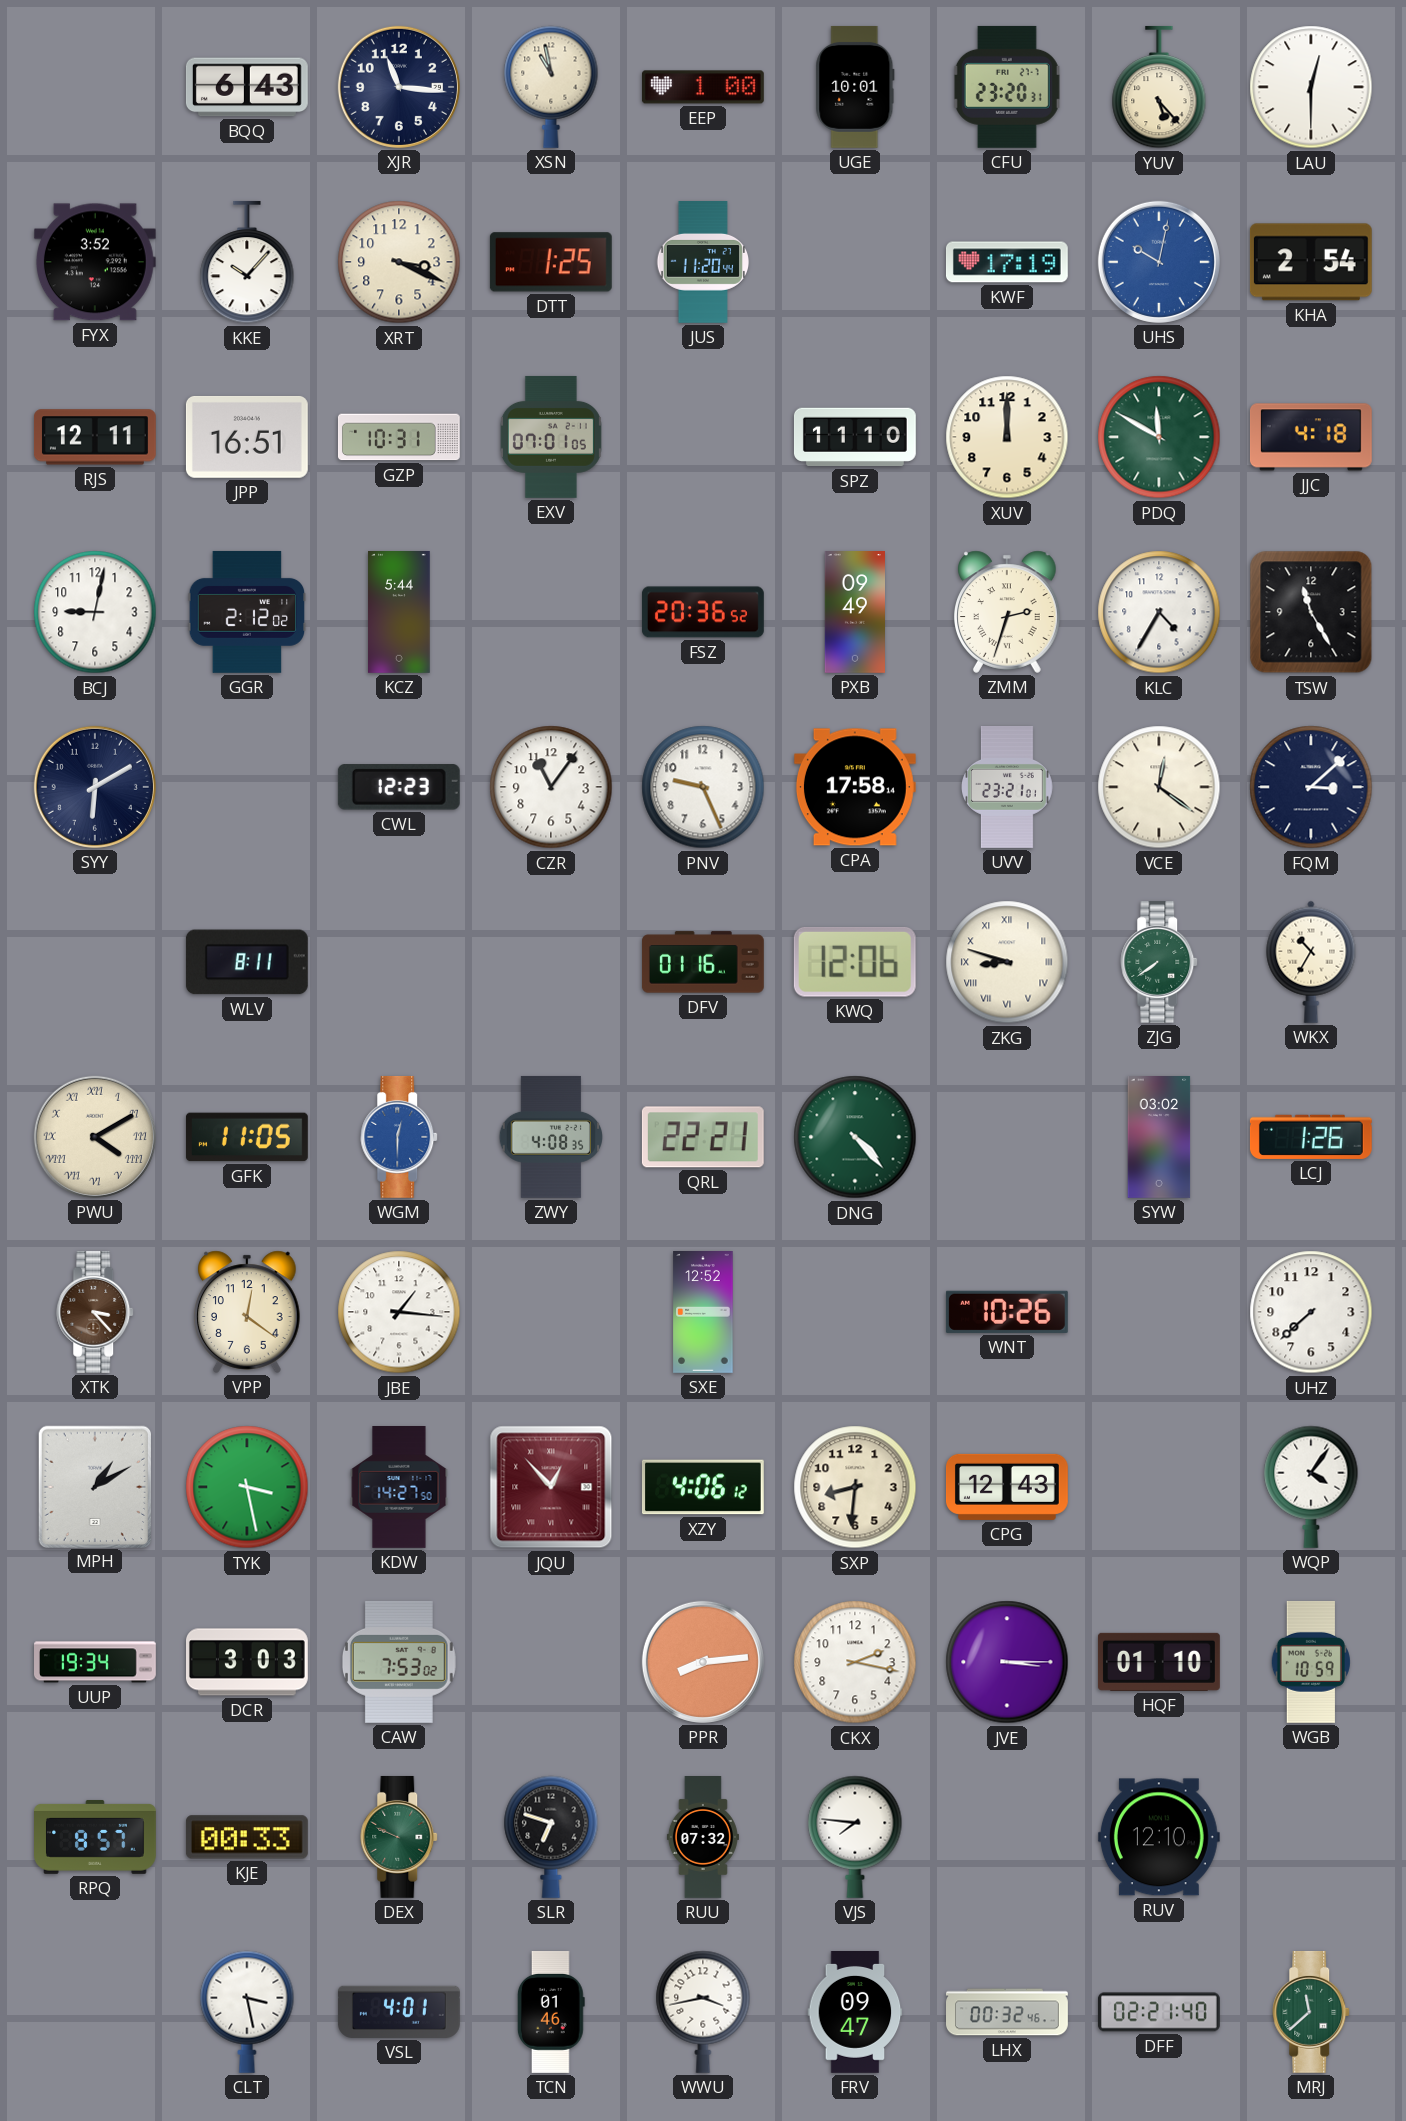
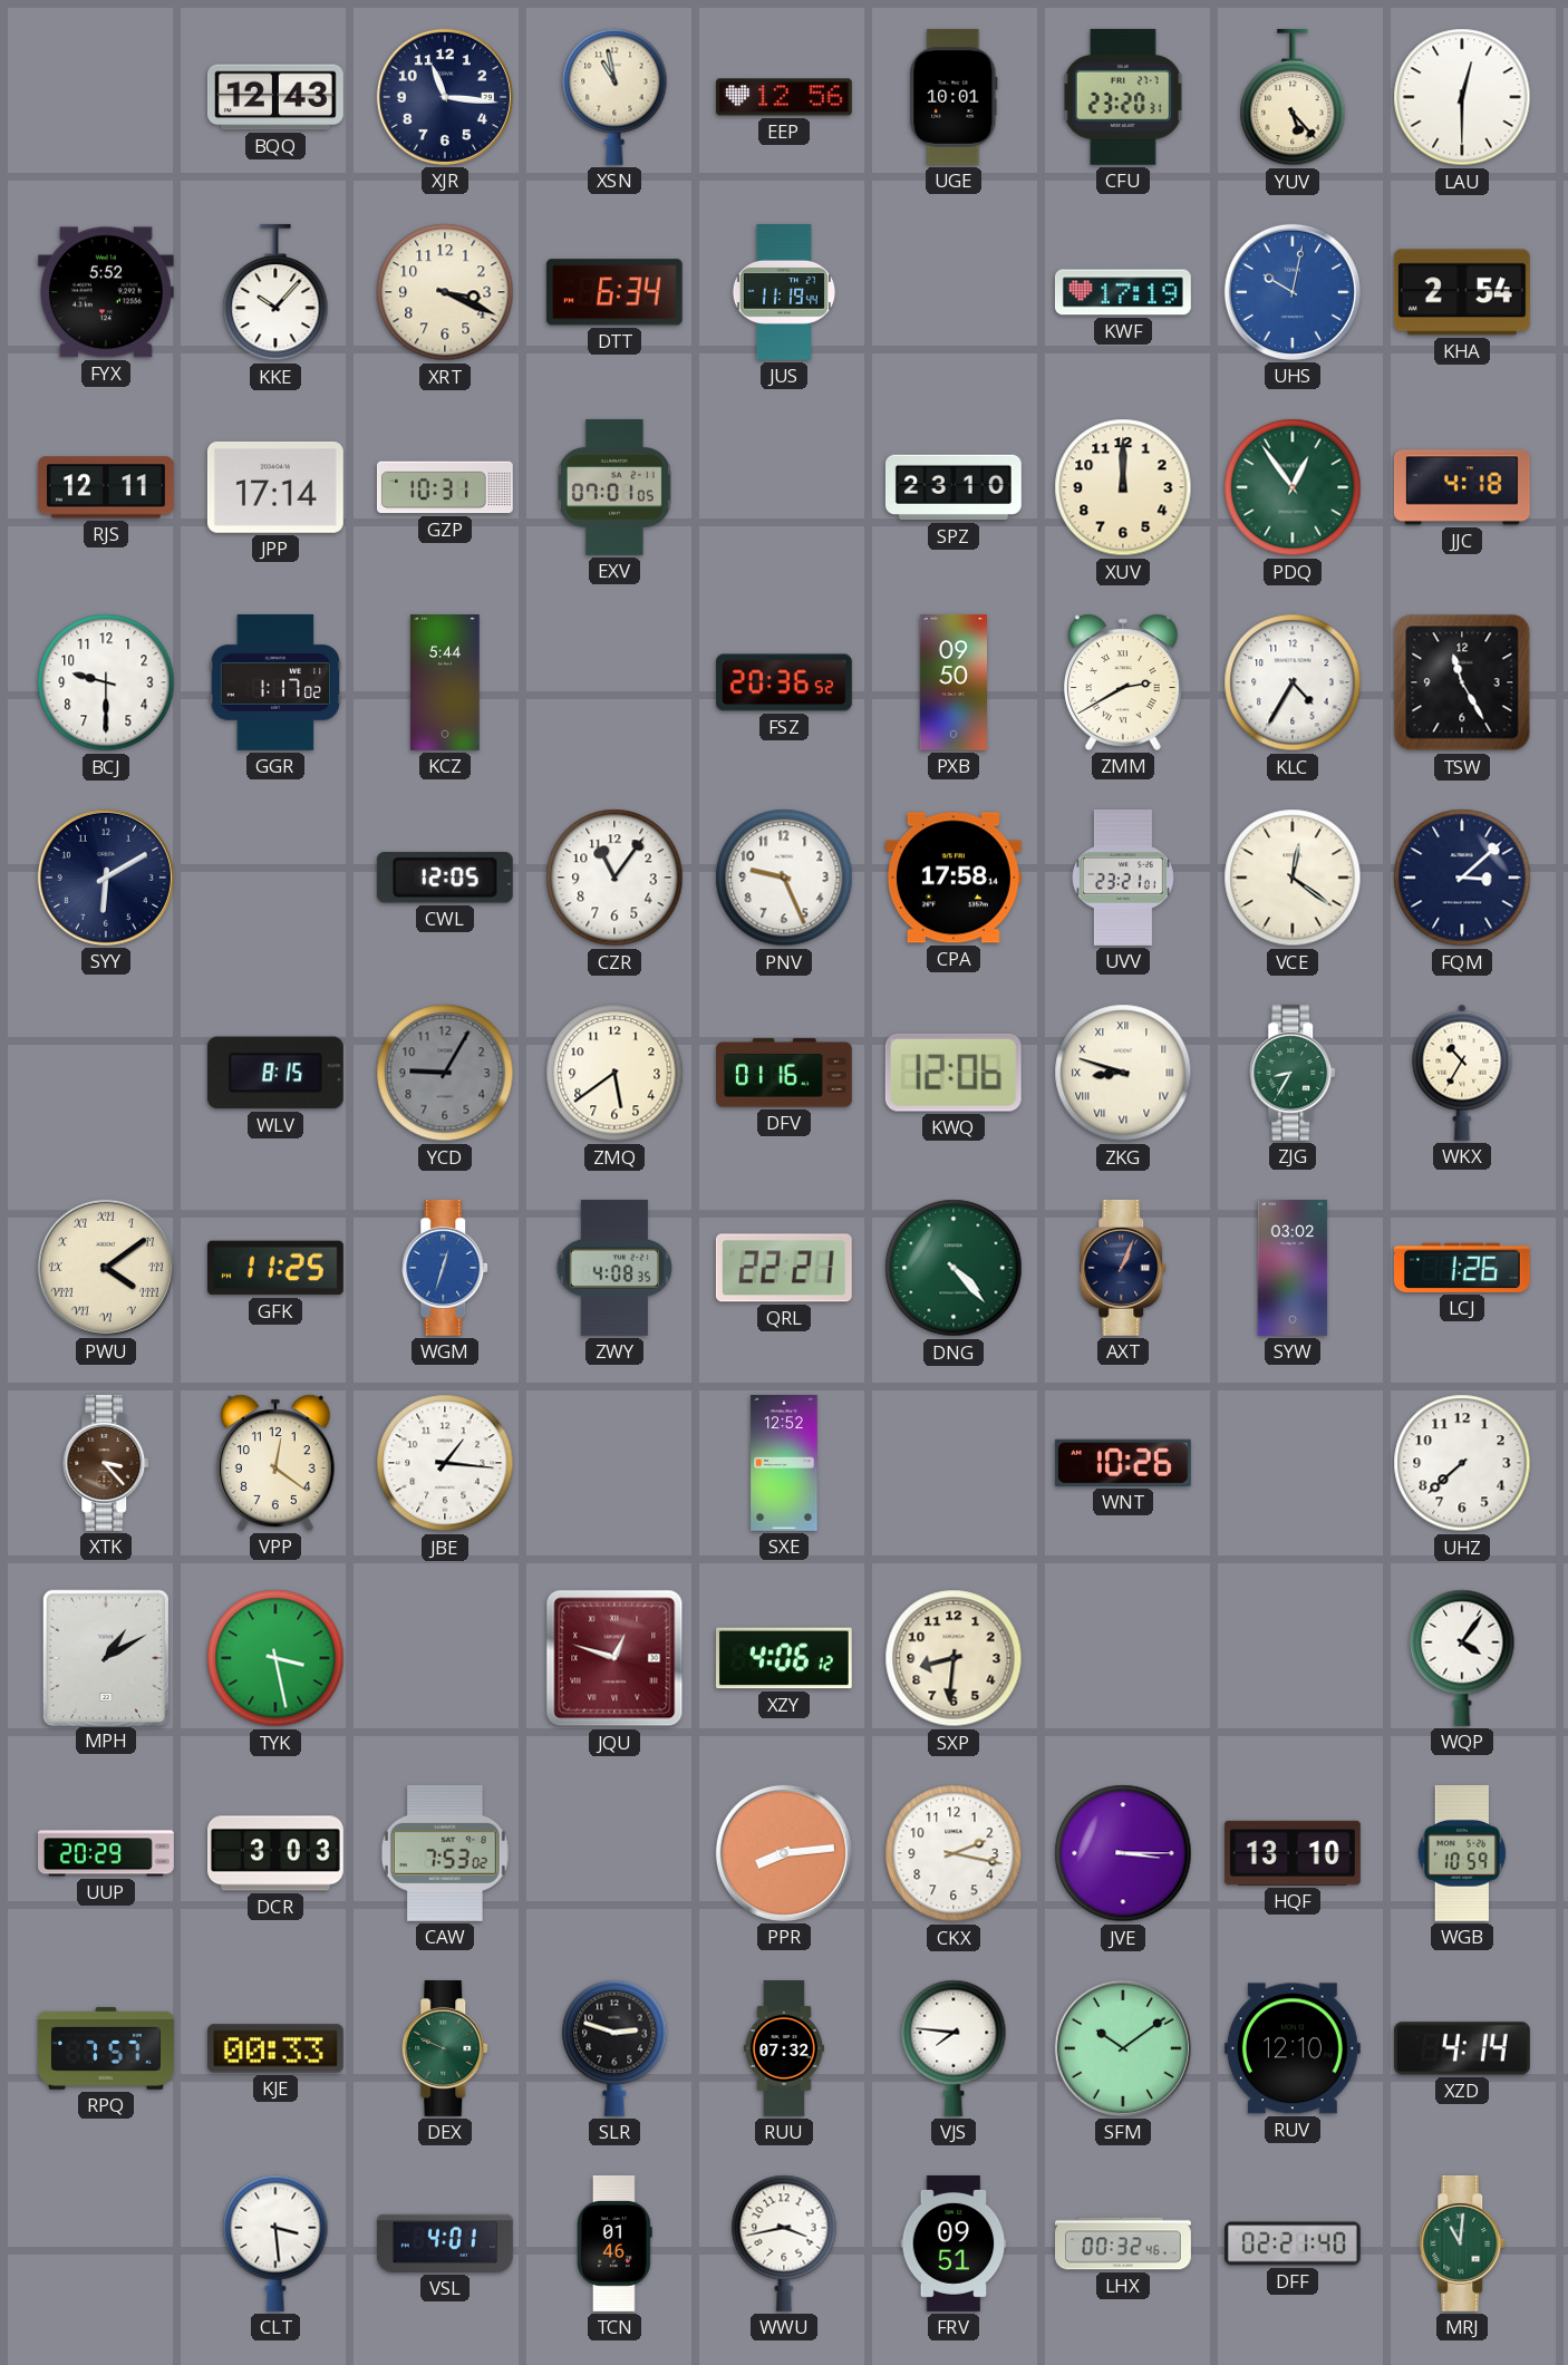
BQQ: 6:43 -> 12:43 (275, 97)
EEP: 1:00 -> 12:56 (784, 97)
FYX: 3:52 -> 5:52 (106, 292)
DTT: 1:25 -> 6:34 (614, 292)
JUS: 11:20 -> 11:19 (783, 293)
JPP: 16:51 -> 17:14 (275, 487)
SPZ: 11:10 -> 23:10 (954, 487)
PDQ: 11:50 -> 12:54 (1293, 487)
BCJ: 9:02 -> 9:30 (106, 682)
GGR: 2:12 -> 1:17 (275, 682)
PXB: 09:49 -> 09:50 (952, 684)
ZMM: 2:33 -> 2:40 (1124, 682)
CWL: 12:23 -> 12:05 (445, 878)
WLV: 8:11 -> 8:15 (275, 1073)
YCD: none -> 9:05 (445, 1073)
ZMQ: none -> 5:39 (614, 1073)
ZJG: 7:39 -> 8:35 (1294, 1073)
PWU: 4:10 -> 4:09 (106, 1268)
GFK: 11:05 -> 11:25 (275, 1268)
WGM: 12:30 -> 12:33 (446, 1268)
AXT: none -> 1:04 (1124, 1268)
KDW: 14:27 -> none (399, 1488)
JQU: 12:53 -> 12:48 (614, 1658)
CPG: 12:43 -> none (1007, 1487)
UUP: 19:34 -> 20:29 (107, 1853)
HQF: 01:10 -> 13:10 (1293, 1853)
RPQ: 8:57 -> 7:57 (107, 2048)
SLR: 6:48 -> 2:48 (614, 2048)
SFM: none -> 10:09 (1123, 2048)
XZD: none -> 4:14 (1462, 2048)
CLT: 3:28 -> 3:29 (275, 2243)
FRV: 09:47 -> 09:51 (954, 2245)
MRJ: 11:38 -> 11:01 (1463, 2243)
